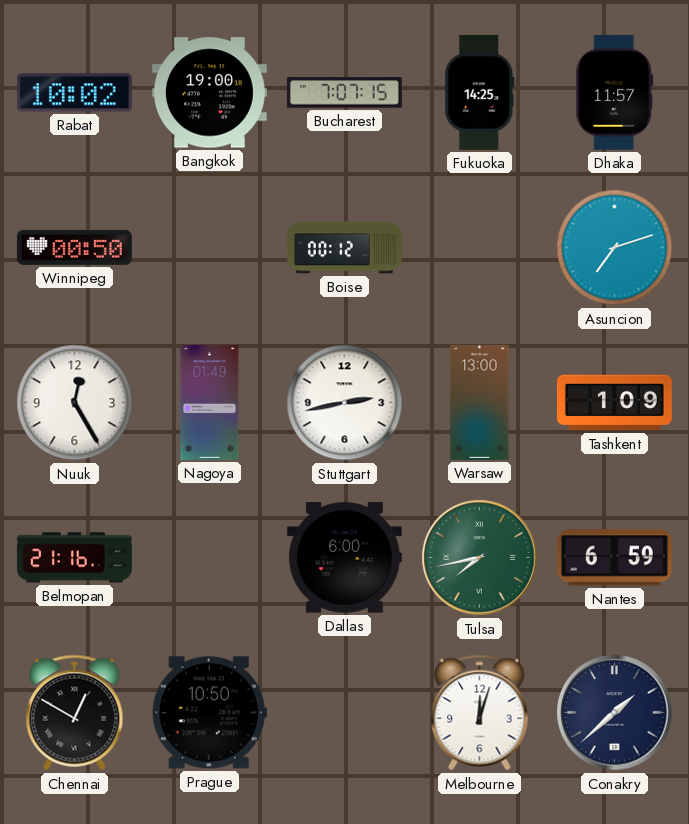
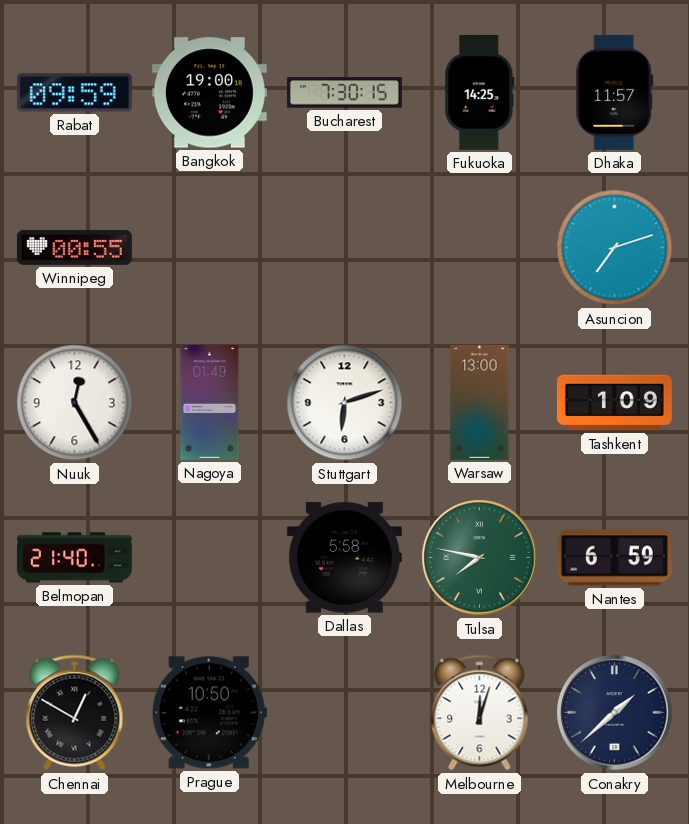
Rabat: 10:02 -> 09:59 (74, 93)
Bucharest: 7:07 -> 7:30 (344, 93)
Winnipeg: 00:50 -> 00:55 (74, 247)
Boise: 00:12 -> none (344, 248)
Stuttgart: 2:43 -> 6:12 (345, 403)
Belmopan: 21:16 -> 21:40 (74, 558)
Dallas: 6:00 -> 5:58 (344, 558)
Tulsa: 7:43 -> 7:47 (480, 558)
